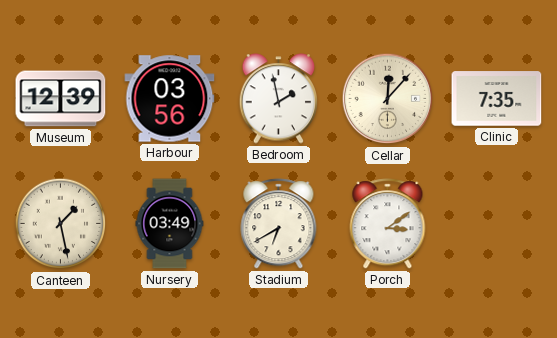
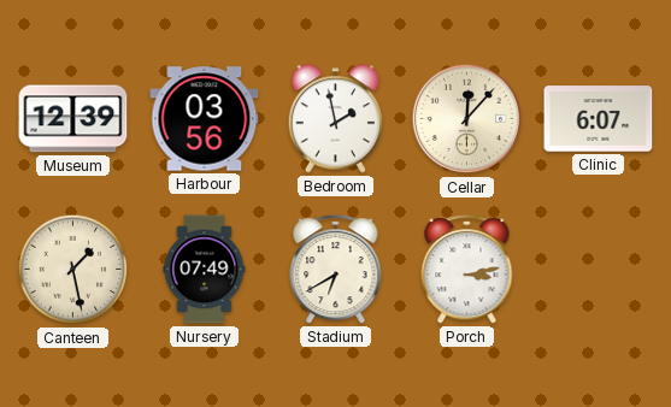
Clinic: 7:35 -> 6:07 (599, 119)
Nursery: 03:49 -> 07:49 (205, 270)
Porch: 3:09 -> 3:13 (467, 270)
